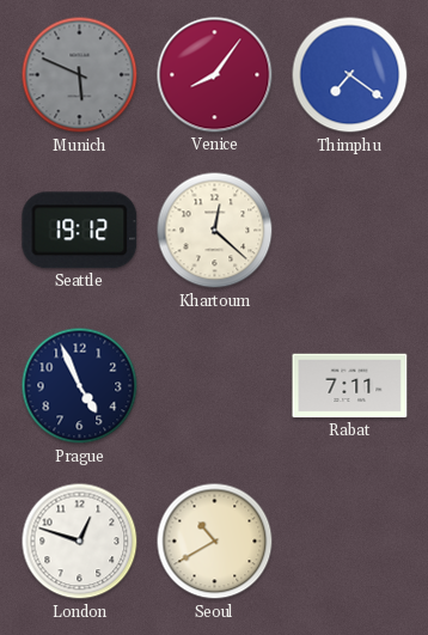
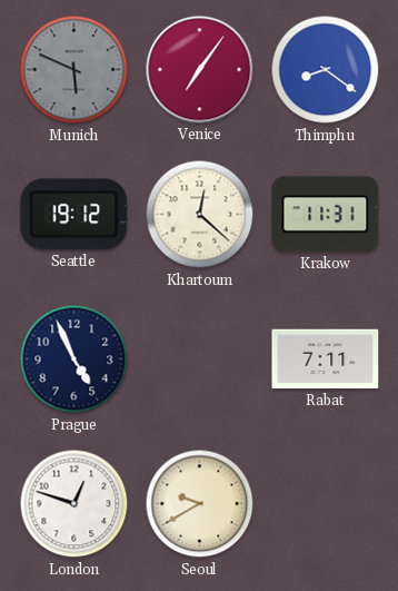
Venice: 8:06 -> 7:06 (200, 70)
Thimphu: 7:21 -> 8:21 (326, 70)
Krakow: none -> 11:31 (326, 215)
Seoul: 10:40 -> 9:40 (200, 504)
